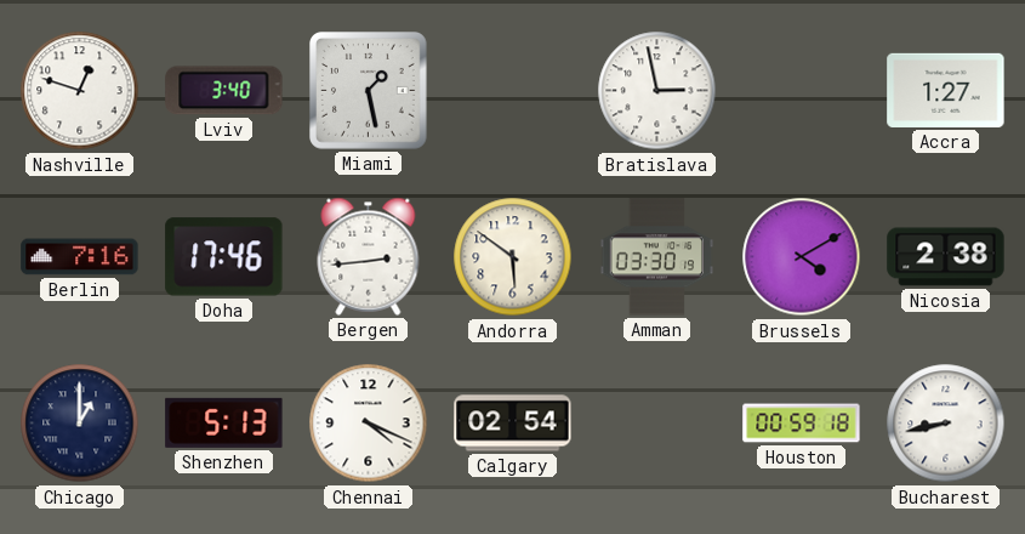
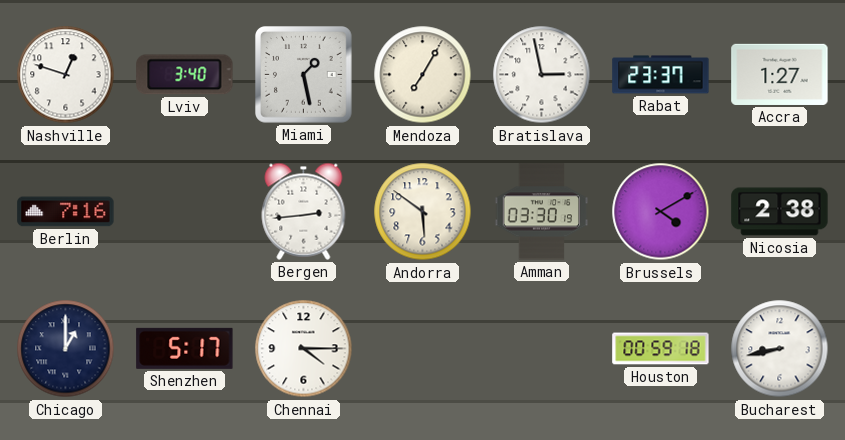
Mendoza: none -> 7:05 (423, 75)
Rabat: none -> 23:37 (661, 75)
Doha: 17:46 -> none (224, 257)
Shenzhen: 5:13 -> 5:17 (185, 348)
Chennai: 4:19 -> 4:15 (304, 349)
Calgary: 02:54 -> none (513, 424)
